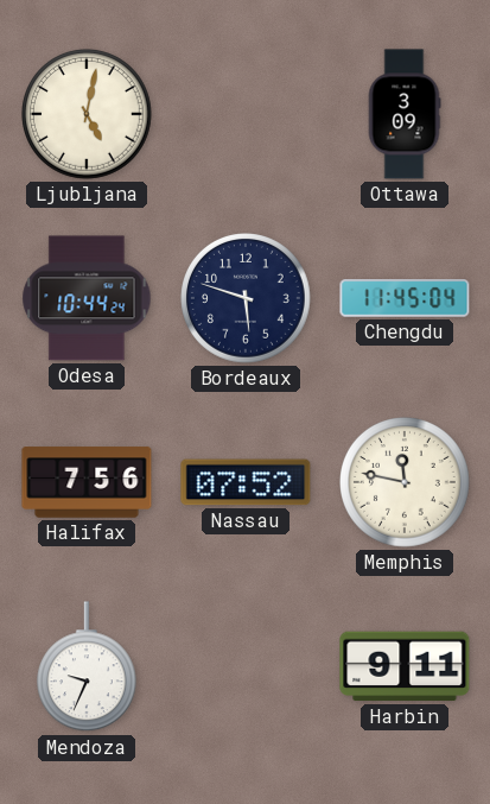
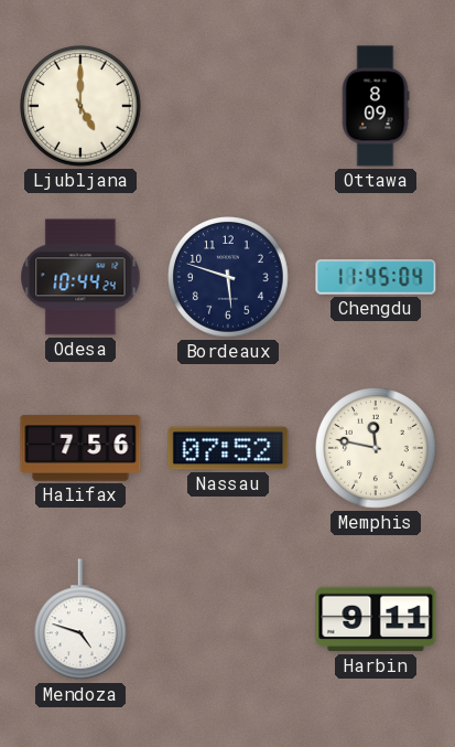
Ljubljana: 5:02 -> 5:00 (82, 107)
Ottawa: 3:09 -> 8:09 (376, 106)
Mendoza: 9:34 -> 4:48 (80, 620)
